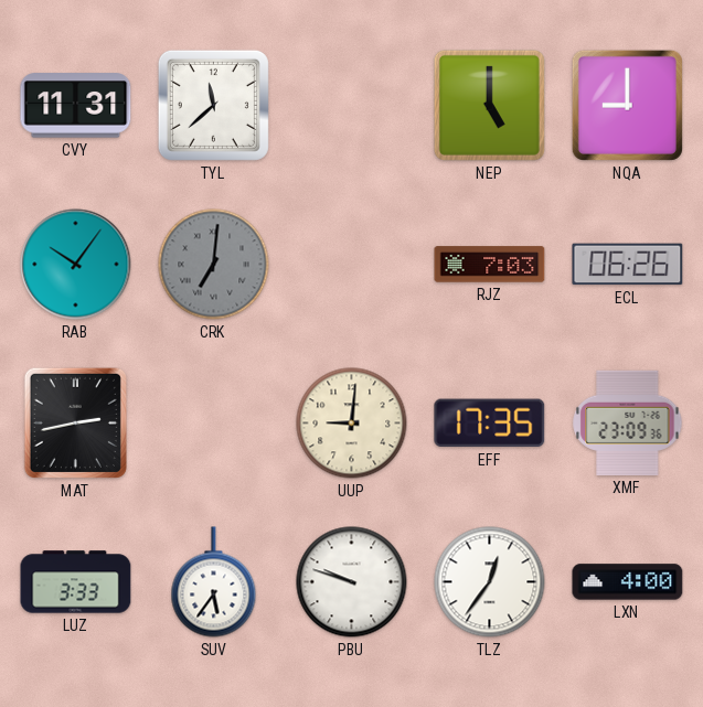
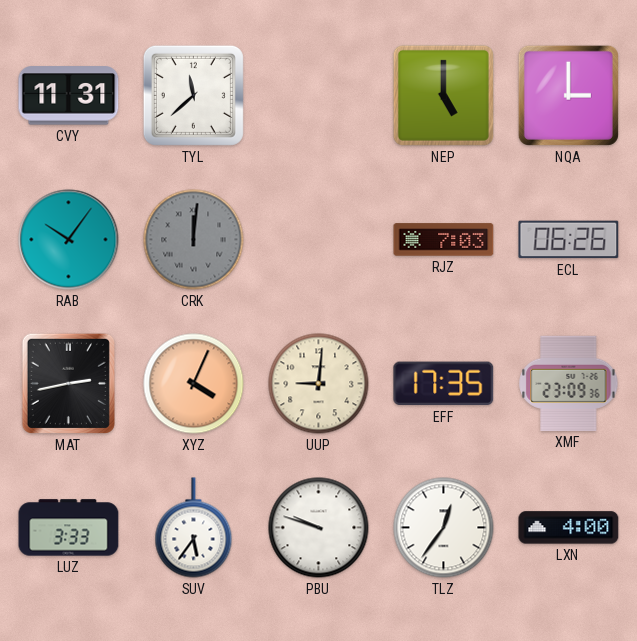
NQA: 9:00 -> 3:00 (568, 95)
CRK: 7:01 -> 12:01 (194, 240)
XYZ: none -> 4:04 (194, 384)
